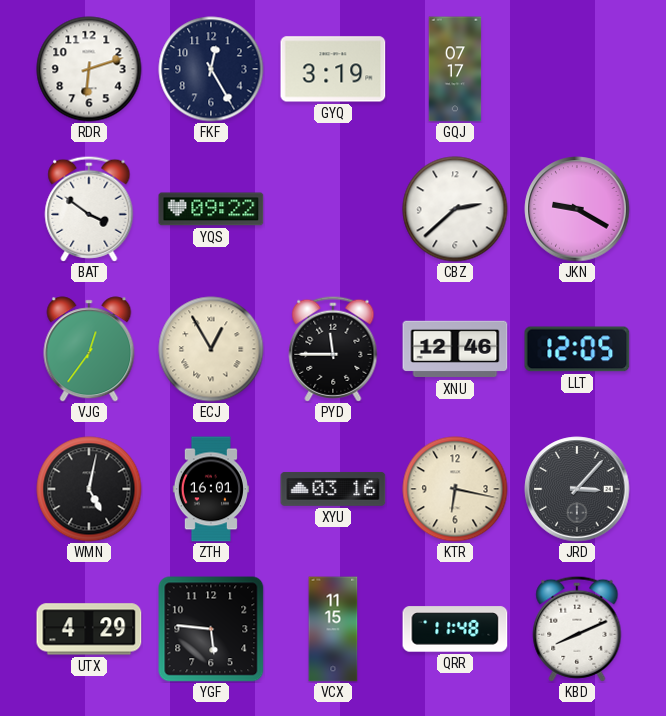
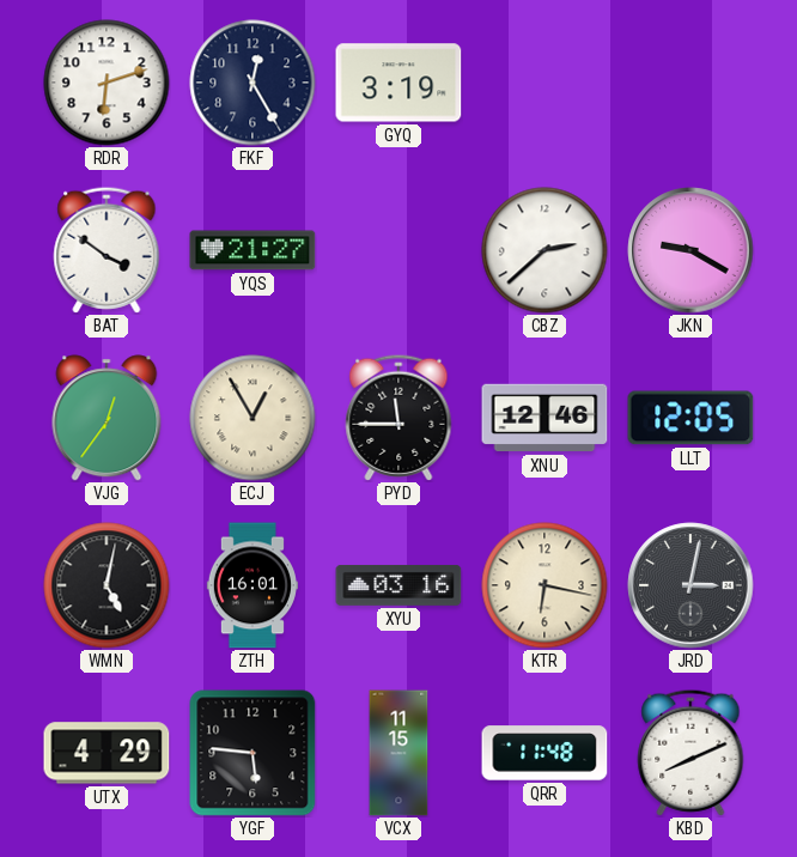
GQJ: 07:17 -> none (455, 69)
YQS: 09:22 -> 21:27 (253, 250)
JRD: 3:07 -> 3:02 (690, 585)
